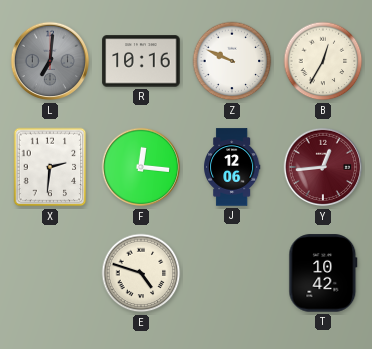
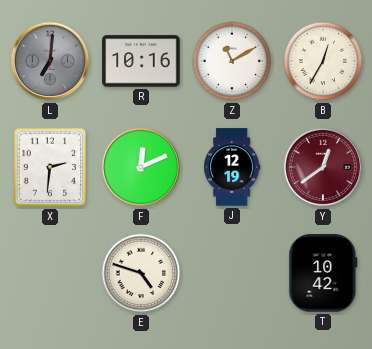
Z: 9:49 -> 11:10 (232, 61)
F: 12:16 -> 12:11 (141, 167)
J: 12:06 -> 12:19 (233, 167)
Y: 12:44 -> 12:39 (323, 167)
